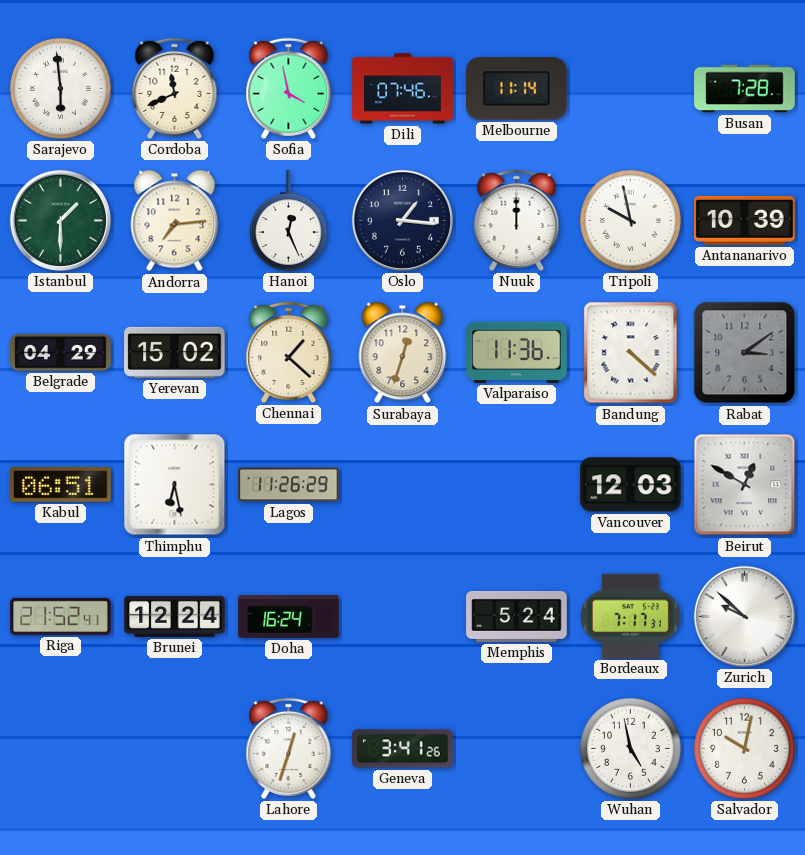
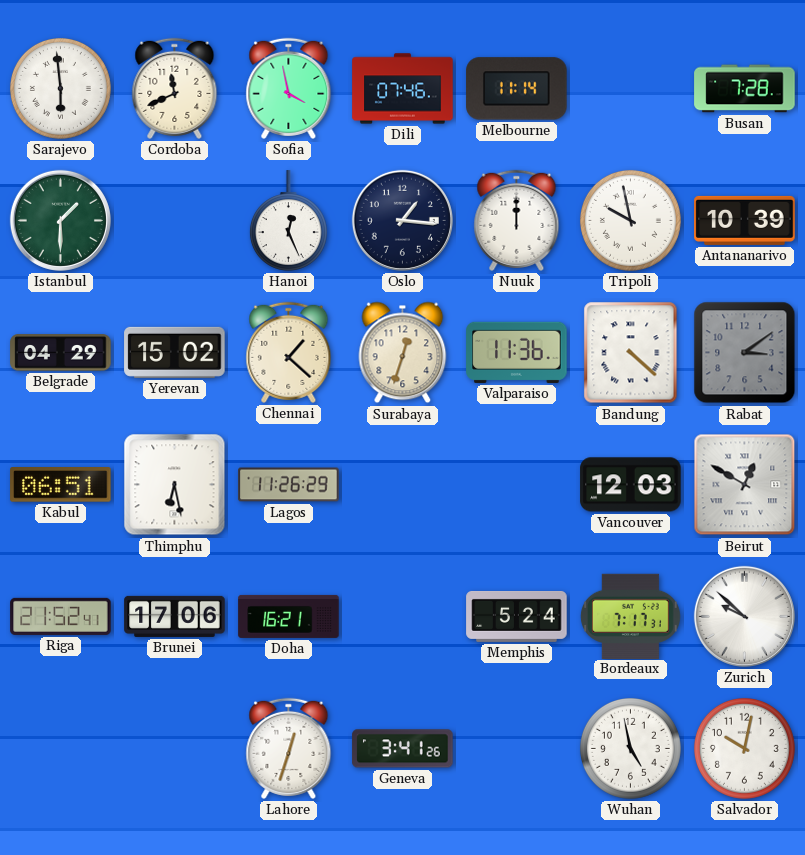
Andorra: 7:14 -> none (175, 221)
Brunei: 12:24 -> 17:06 (175, 616)
Doha: 16:24 -> 16:21 (289, 616)
